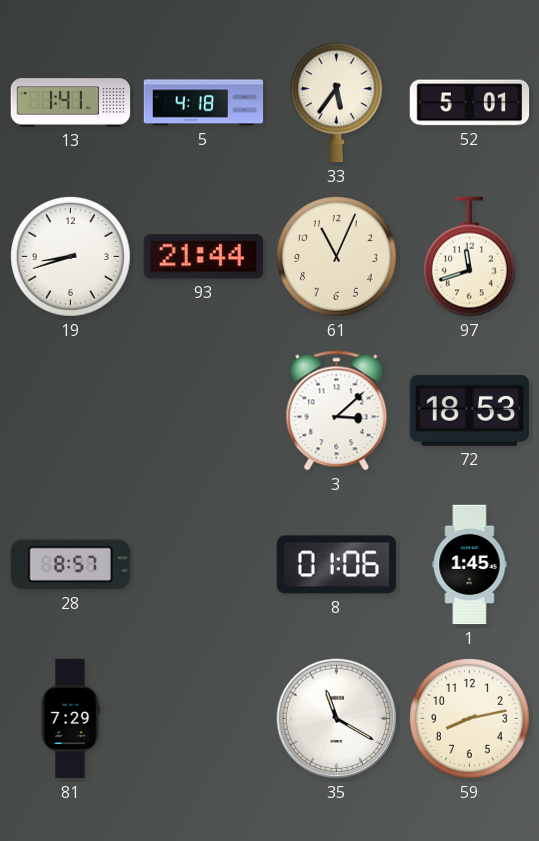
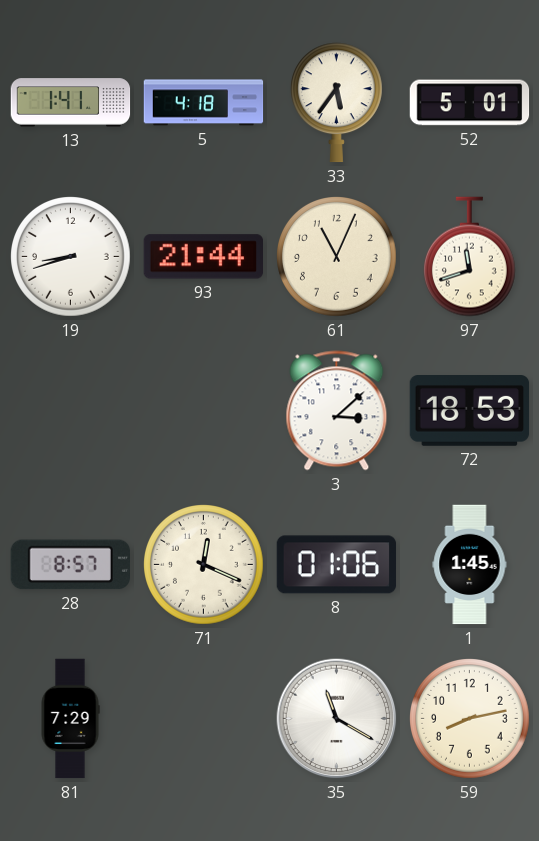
71: none -> 12:19 (204, 565)
